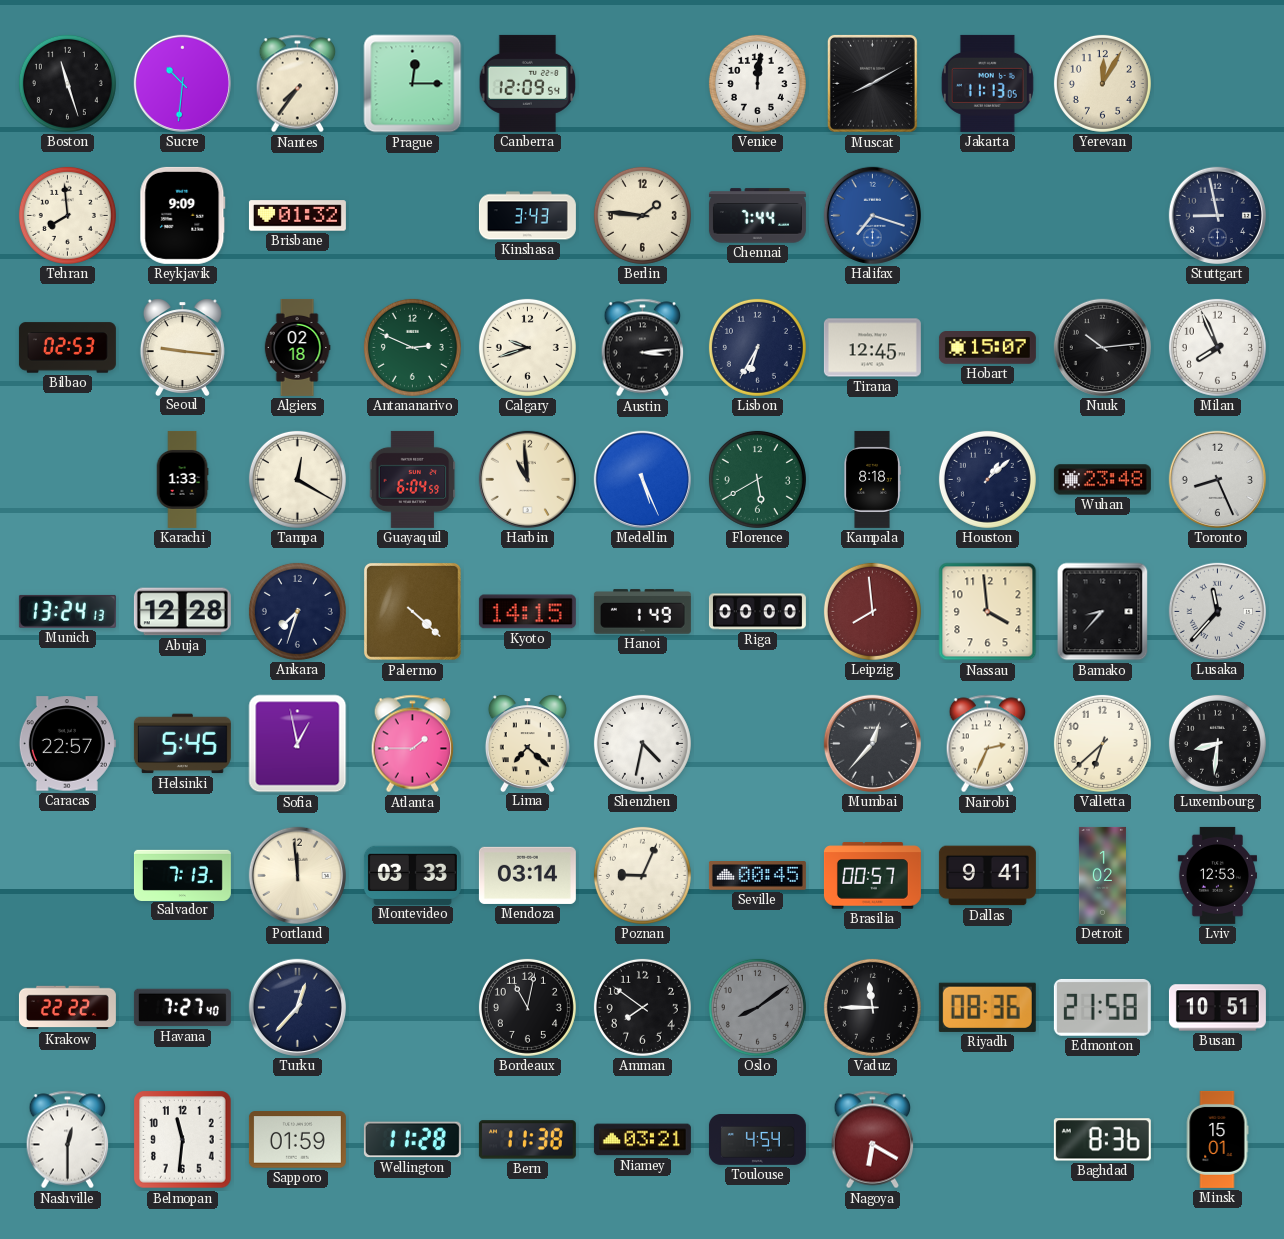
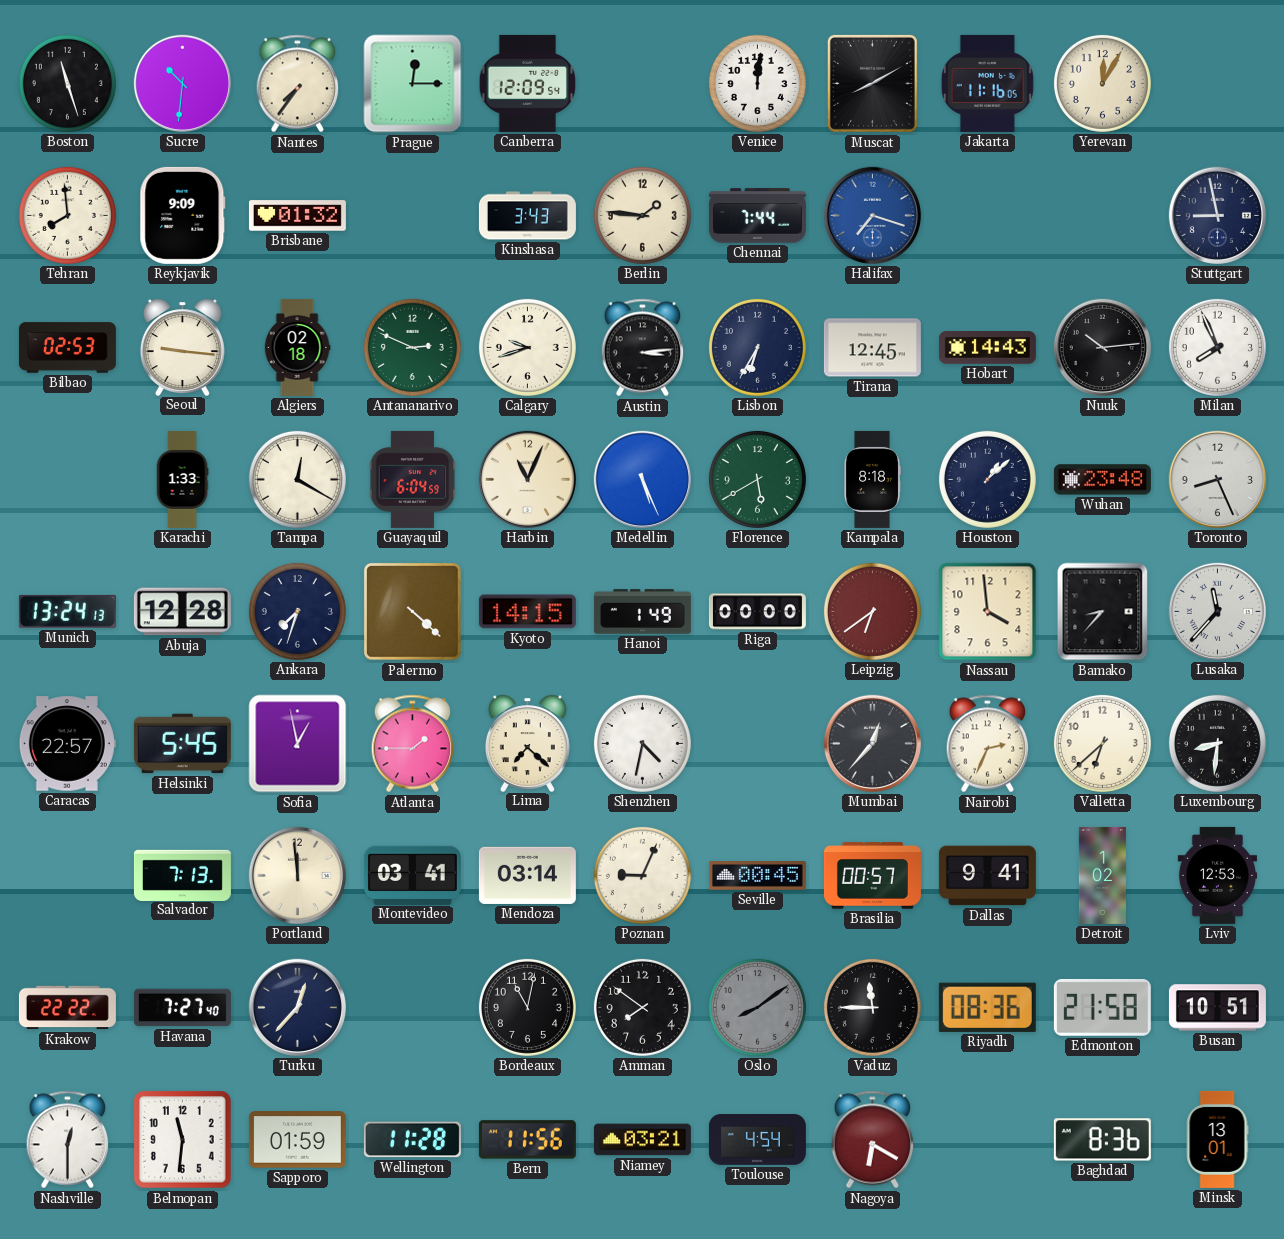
Jakarta: 11:13 -> 11:16 (987, 83)
Hobart: 15:07 -> 14:43 (987, 348)
Harbin: 10:59 -> 11:04 (527, 479)
Leipzig: 7:59 -> 6:39 (872, 611)
Montevideo: 03:33 -> 03:41 (412, 875)
Bern: 11:38 -> 11:56 (527, 1140)
Minsk: 15:01 -> 13:01 (1217, 1139)
